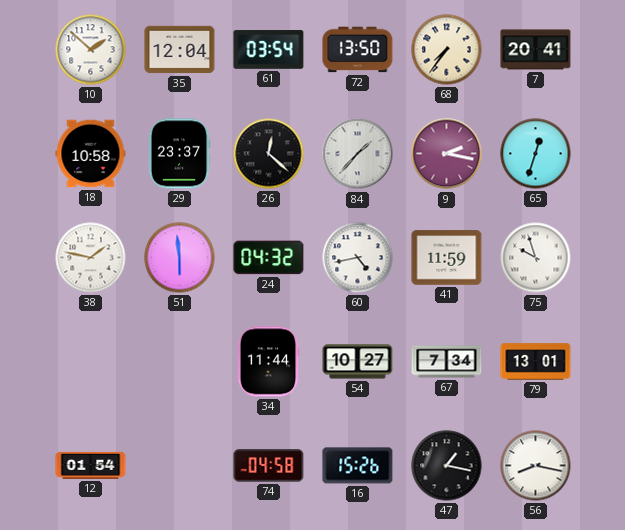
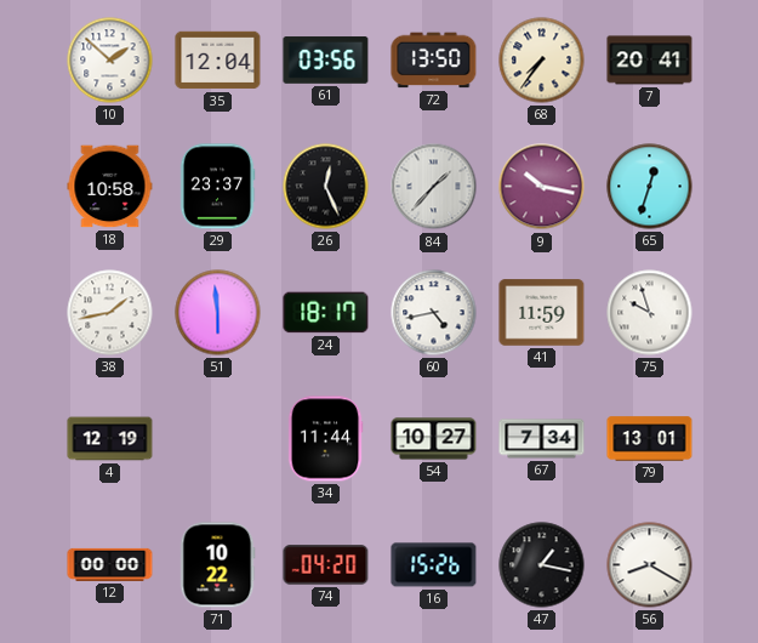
61: 03:54 -> 03:56 (326, 61)
26: 12:22 -> 12:26 (326, 187)
9: 2:17 -> 10:17 (542, 187)
38: 1:47 -> 1:43 (110, 313)
24: 04:32 -> 18:17 (326, 313)
4: none -> 12:19 (110, 439)
12: 01:54 -> 00:00 (110, 564)
71: none -> 10:22 (217, 565)
74: 04:58 -> 04:20 (326, 565)
56: 8:17 -> 8:20 (650, 565)
